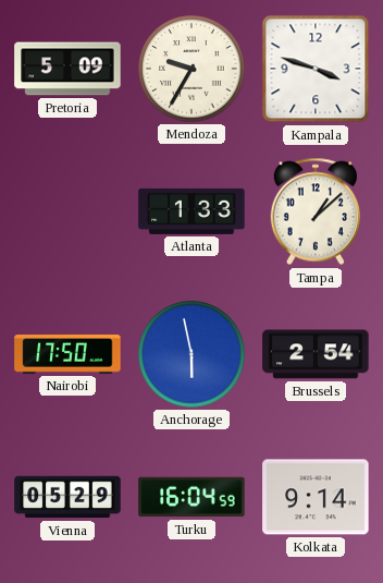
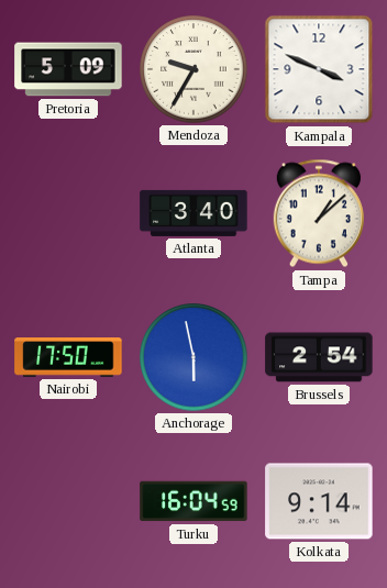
Kampala: 3:48 -> 3:49 (319, 69)
Atlanta: 1:33 -> 3:40 (193, 213)
Vienna: 05:29 -> none (67, 497)
